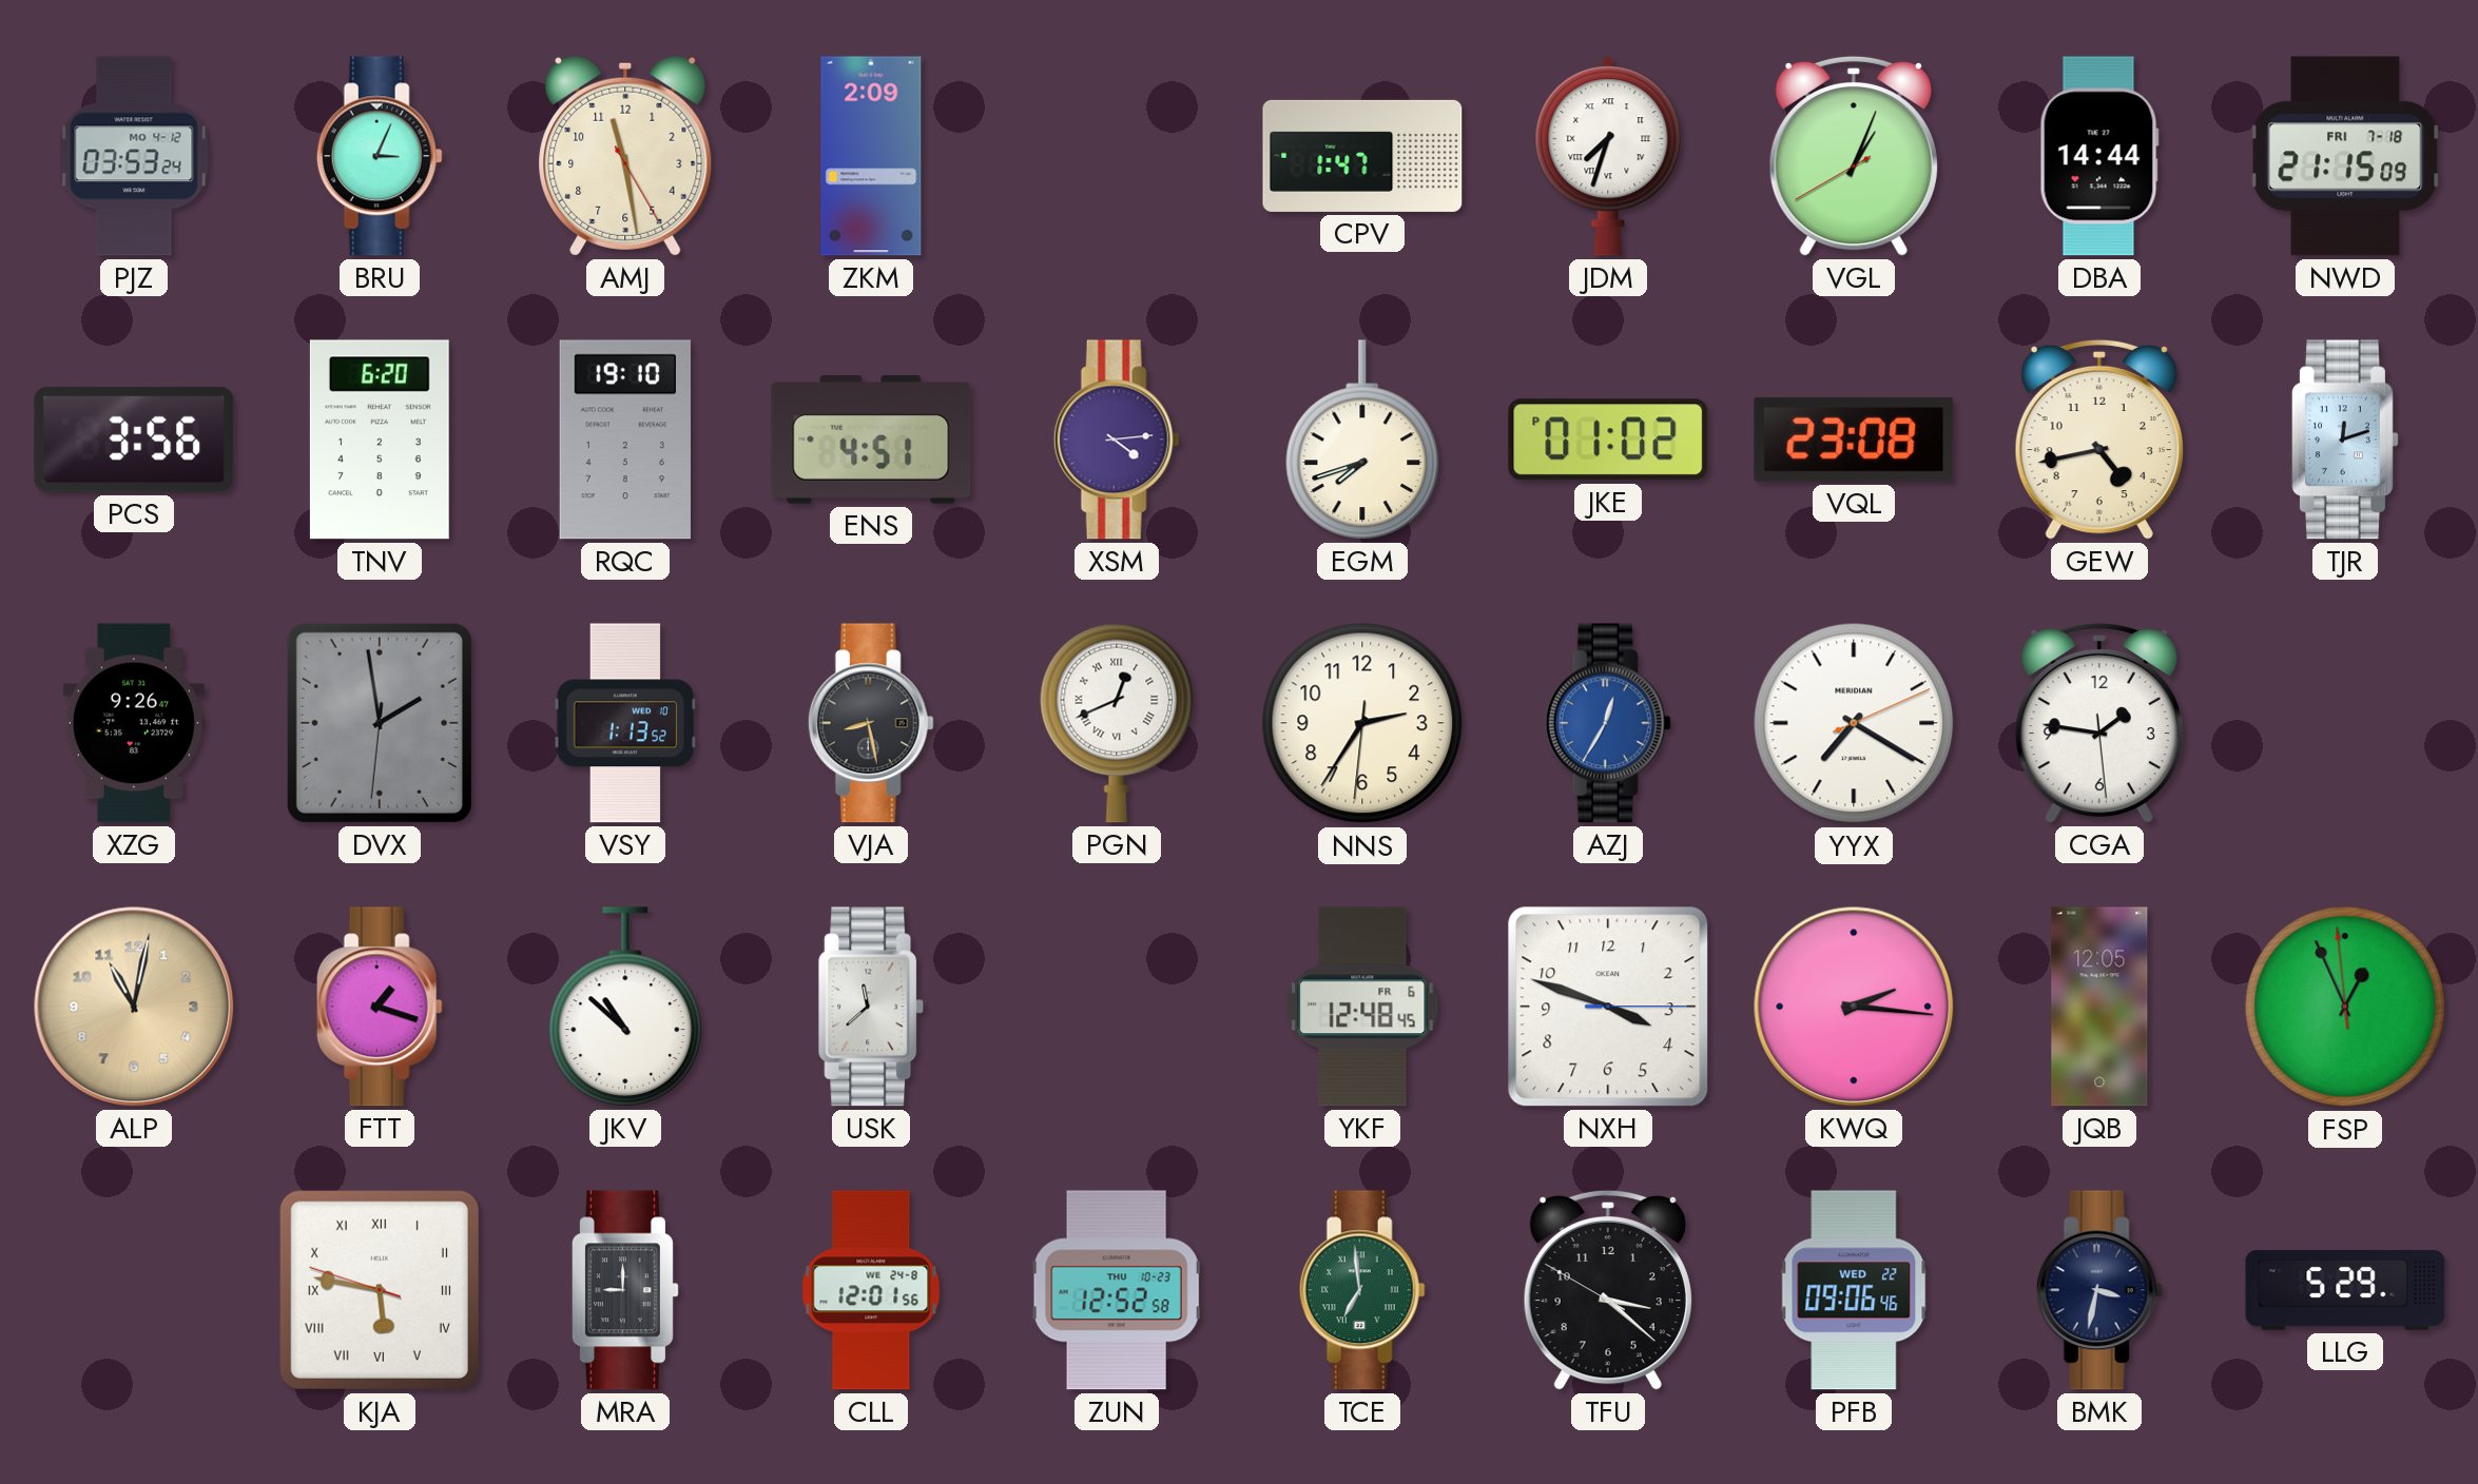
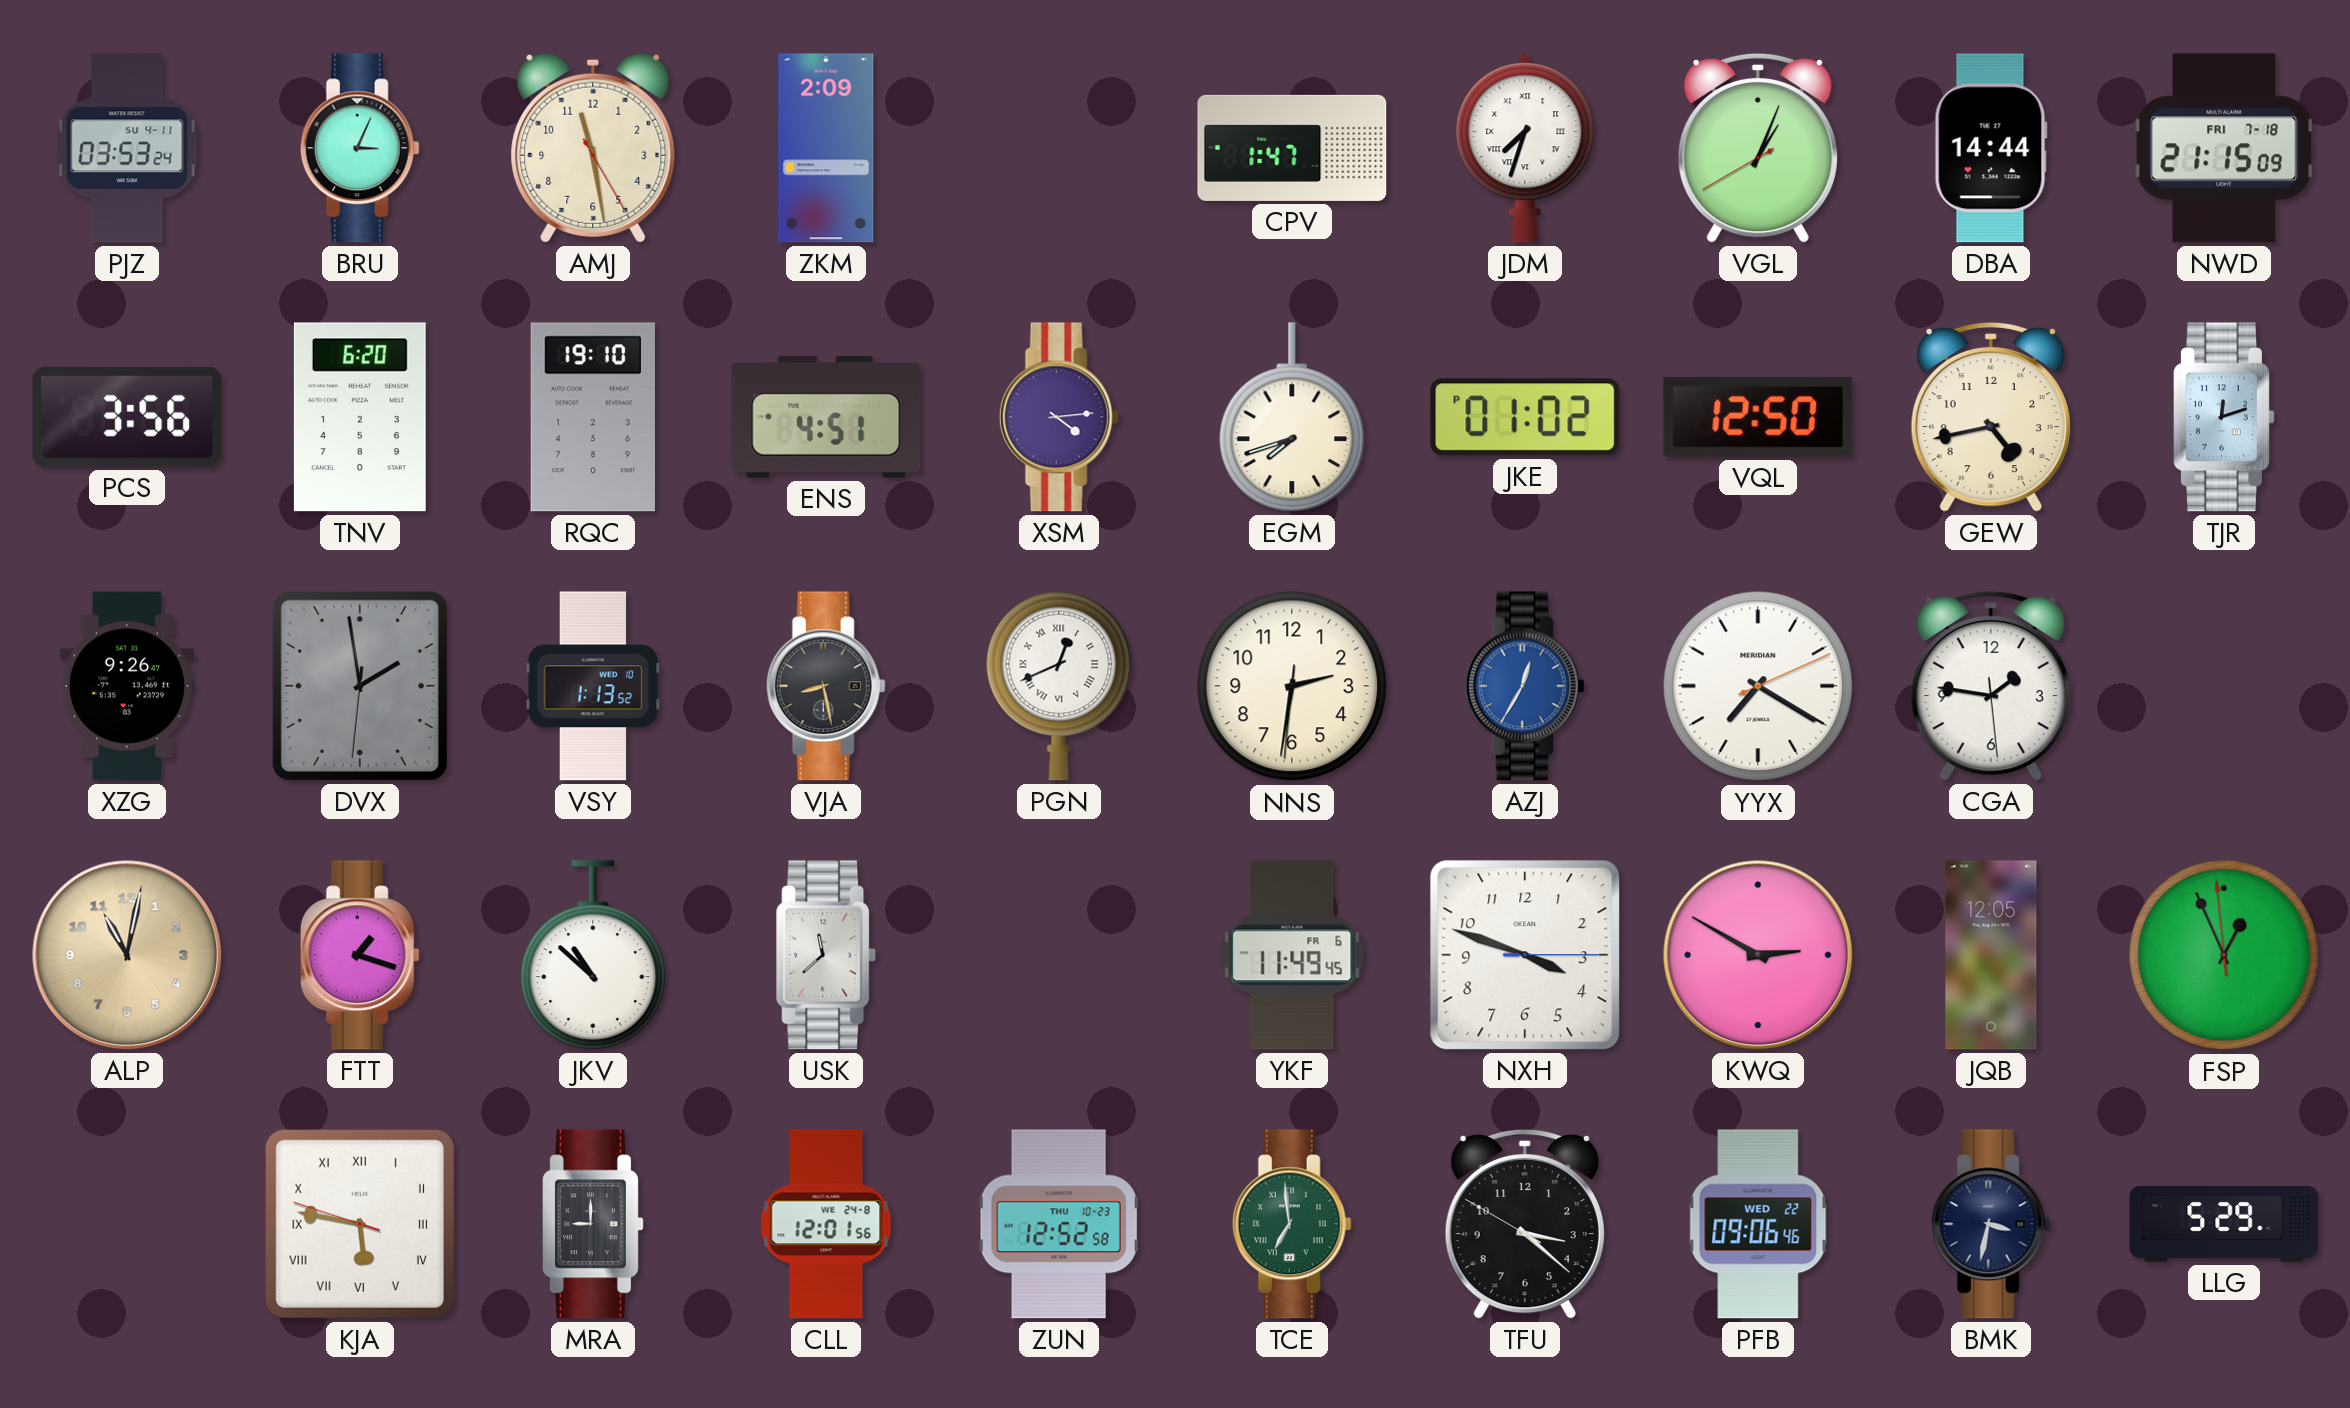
PJZ date: MO 4-12 -> SU 4-11 (127, 148)
VQL: 23:08 -> 12:50 (1758, 417)
NNS: 2:35 -> 2:31 (1292, 686)
YKF: 12:48 -> 11:49 (1292, 955)
KWQ: 2:16 -> 2:50 (1758, 955)
